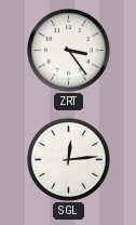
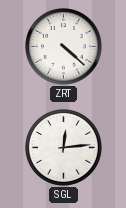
ZRT: 3:24 -> 4:22 (63, 46)
